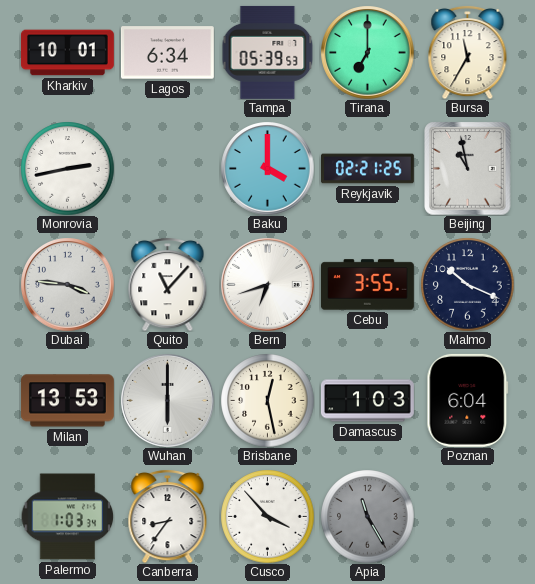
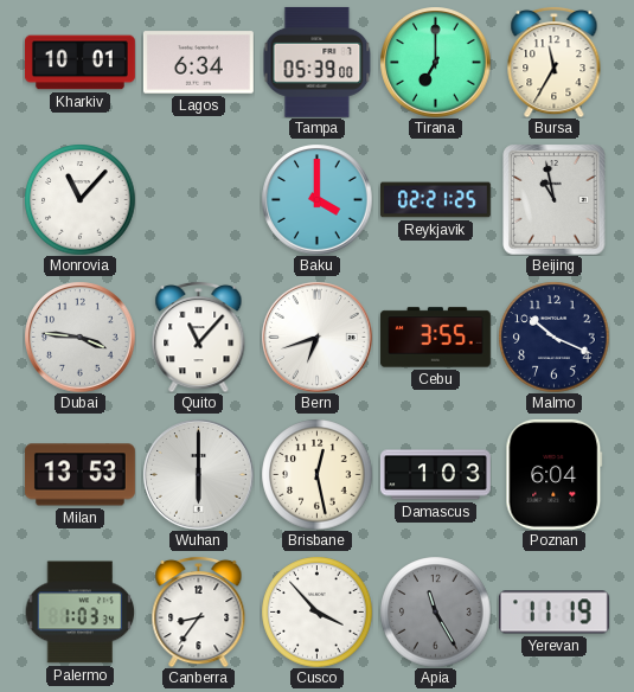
Tampa: 05:39:53 -> 05:39:00 (318, 62)
Monrovia: 2:43 -> 11:07 (79, 199)
Yerevan: none -> 11:19 (553, 613)
